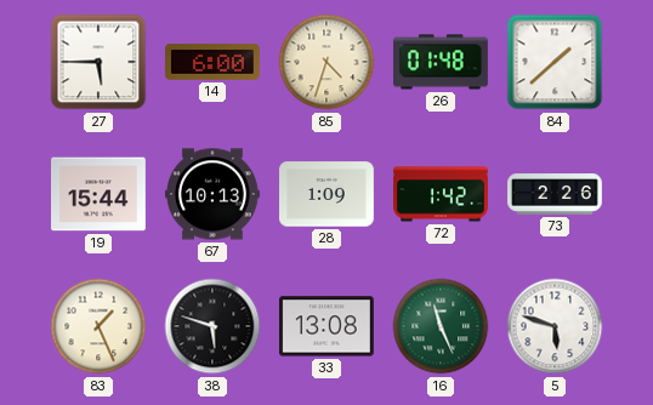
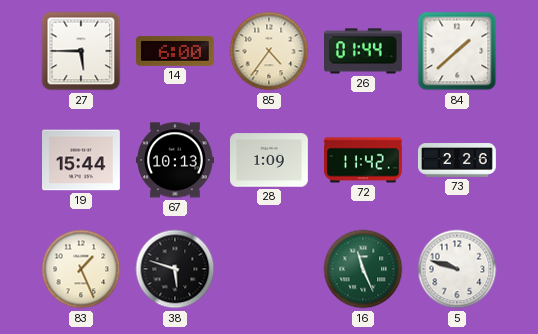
85: 4:33 -> 4:36 (269, 51)
26: 01:48 -> 01:44 (364, 51)
72: 1:42 -> 11:42 (364, 160)
33: 13:08 -> none (326, 326)
5: 5:48 -> 9:48 (457, 269)
